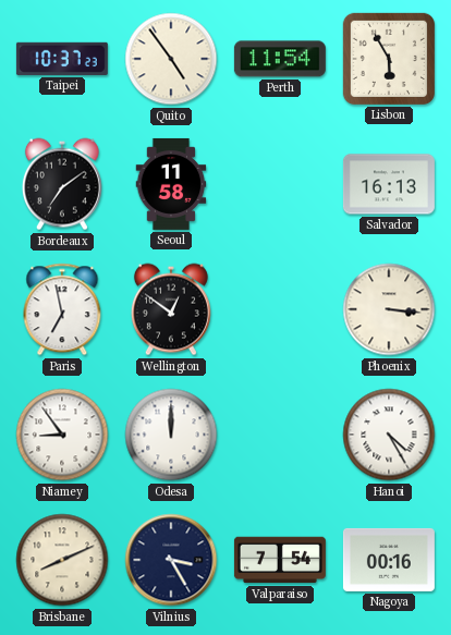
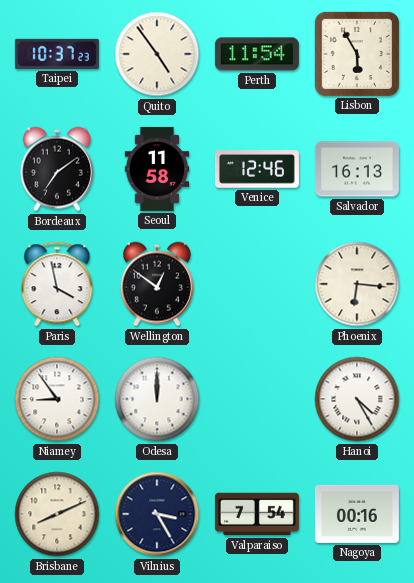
Venice: none -> 12:46 (257, 169)
Paris: 6:58 -> 3:58 (57, 284)
Phoenix: 3:16 -> 6:16 (357, 284)
